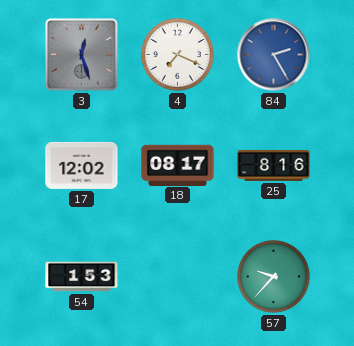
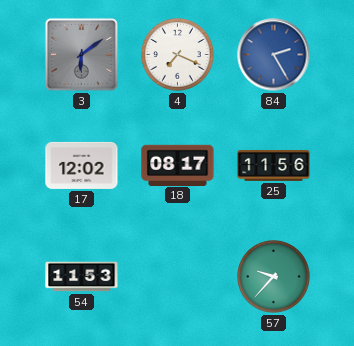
3: 12:27 -> 6:09 (81, 54)
25: 8:16 -> 11:56 (274, 165)
54: 1:53 -> 11:53 (82, 277)
